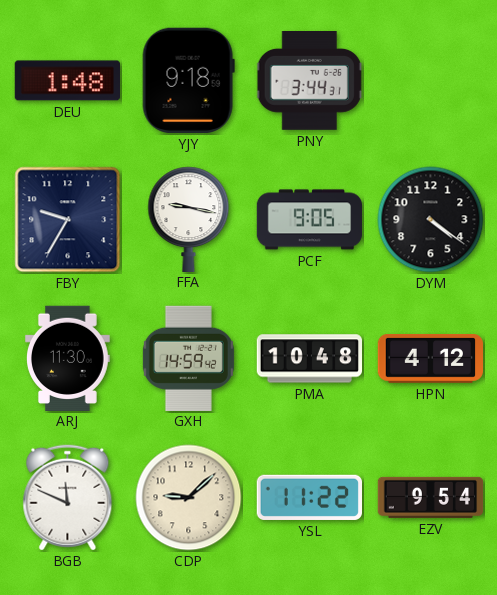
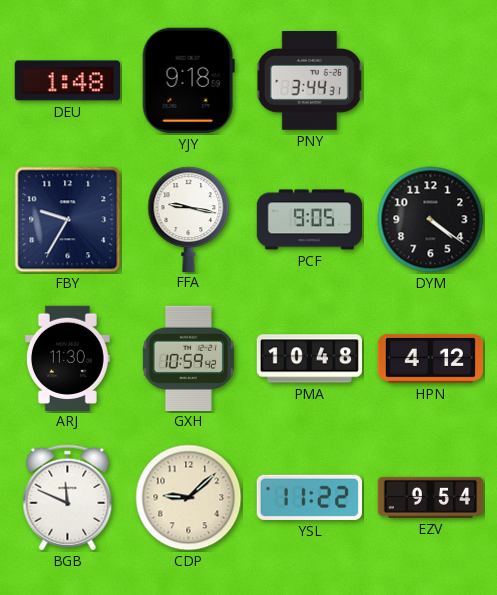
GXH: 14:59 -> 10:59 (188, 358)
